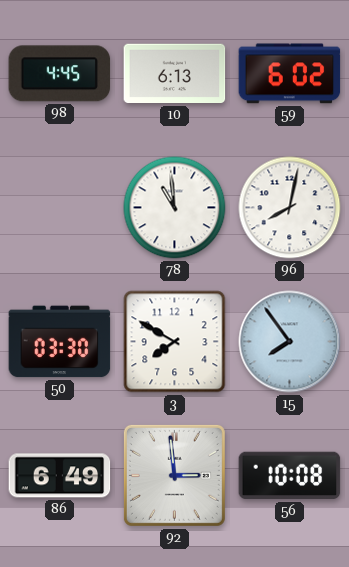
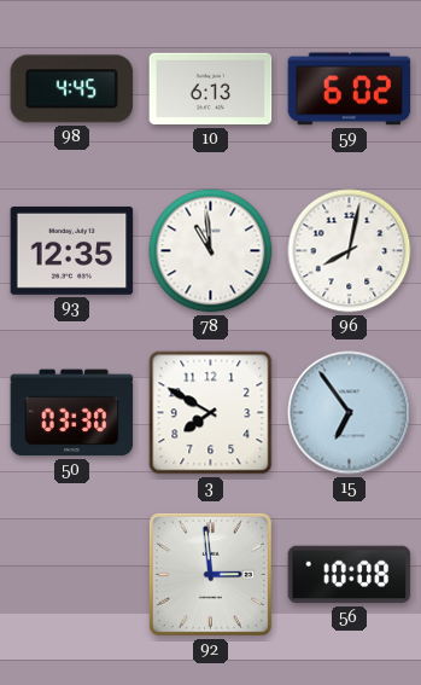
93: none -> 12:35 (72, 250)
15: 7:54 -> 6:54 (350, 413)
86: 6:49 -> none (60, 476)
